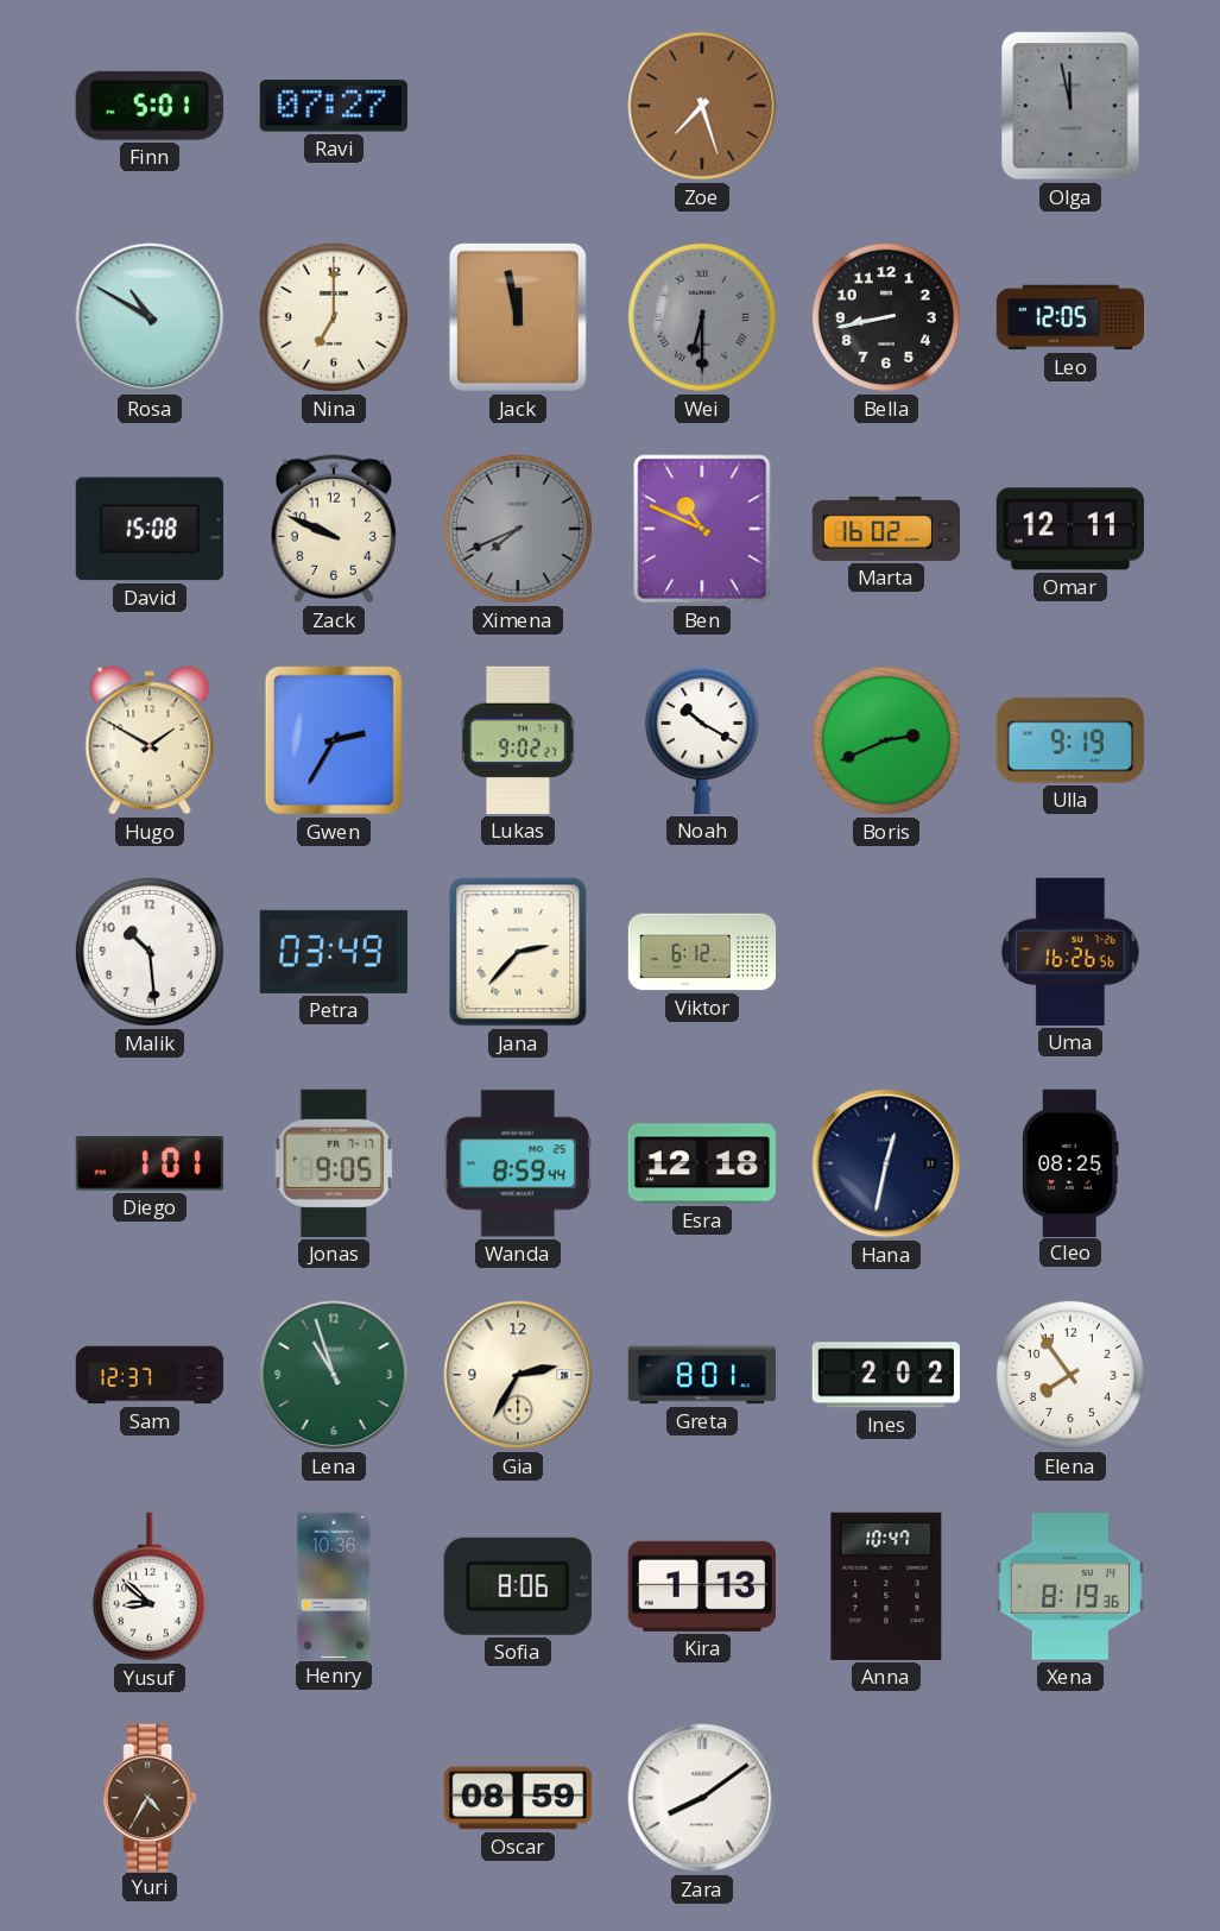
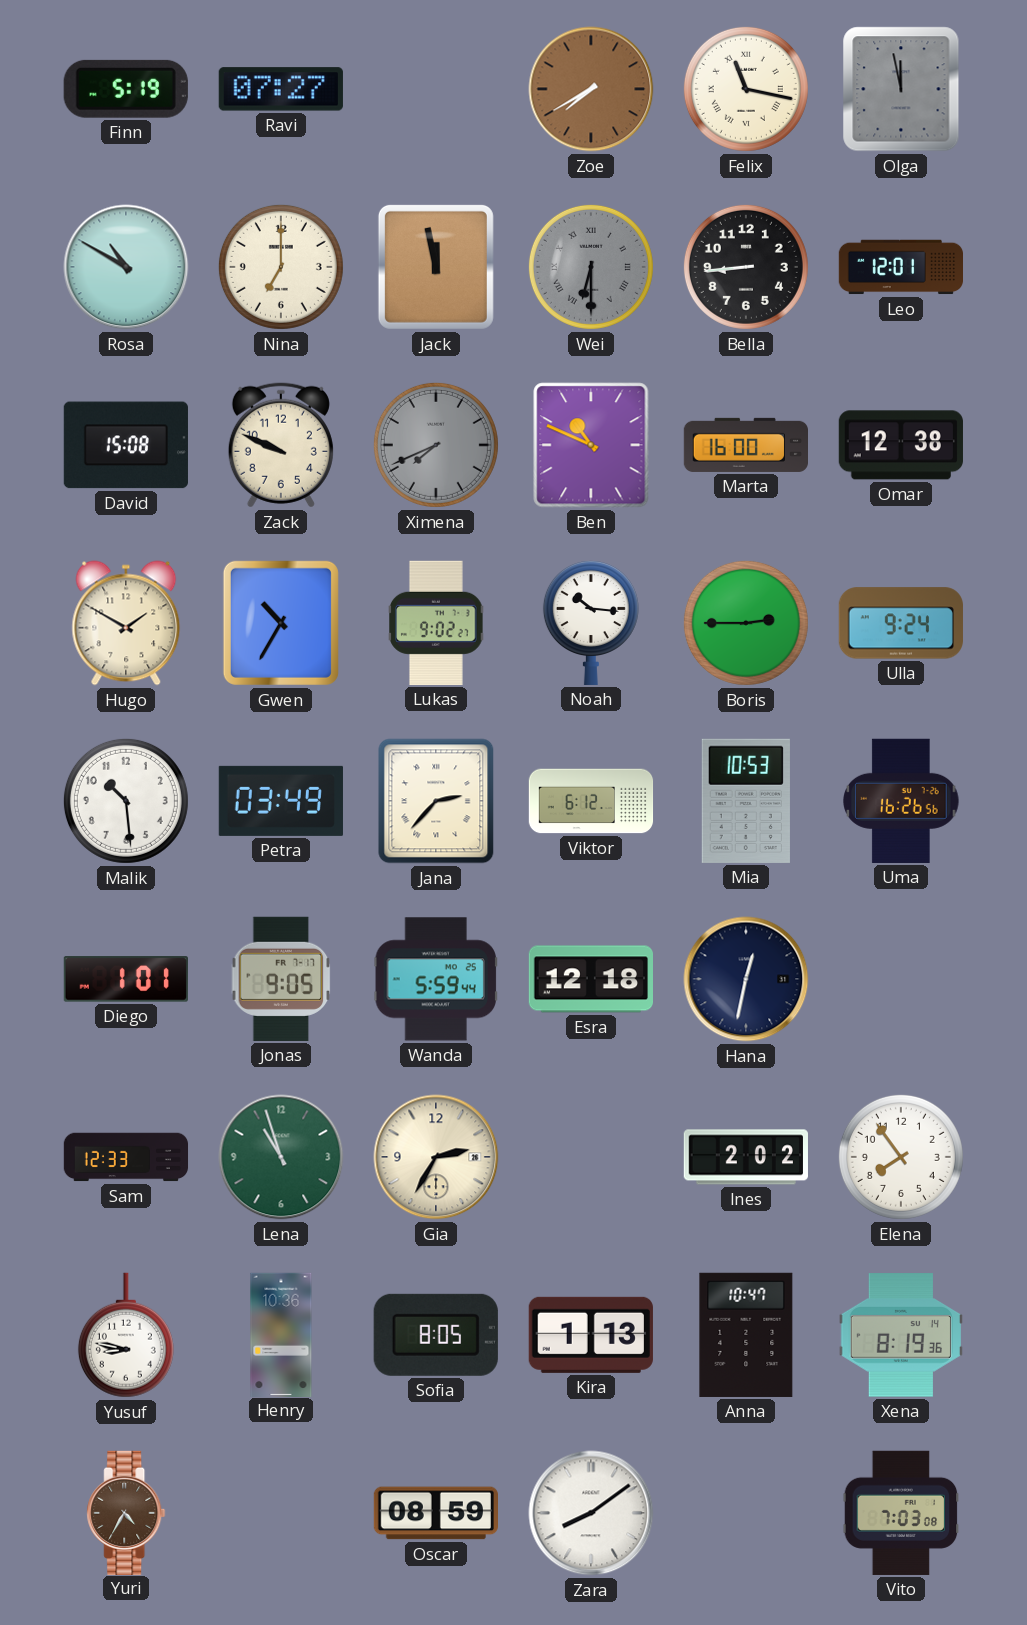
Finn: 5:01 -> 5:19 (126, 89)
Zoe: 7:27 -> 7:40 (591, 89)
Felix: none -> 11:17 (746, 89)
Bella: 8:43 -> 8:44 (746, 267)
Leo: 12:05 -> 12:01 (900, 267)
Marta: 16:02 -> 16:00 (745, 445)
Omar: 12:11 -> 12:38 (901, 445)
Gwen: 2:35 -> 10:35 (281, 623)
Noah: 10:20 -> 10:16 (591, 623)
Boris: 2:41 -> 2:45 (746, 623)
Ulla: 9:19 -> 9:24 (901, 623)
Mia: none -> 10:53 (746, 801)
Wanda: 8:59 -> 5:59 (436, 979)
Cleo: 08:25 -> none (1072, 1162)
Sam: 12:37 -> 12:33 (126, 1157)
Greta: 8:01 -> none (701, 1375)
Yusuf: 8:52 -> 8:47 (126, 1335)
Sofia: 8:06 -> 8:05 (436, 1335)
Vito: none -> 7:03 (901, 1513)
